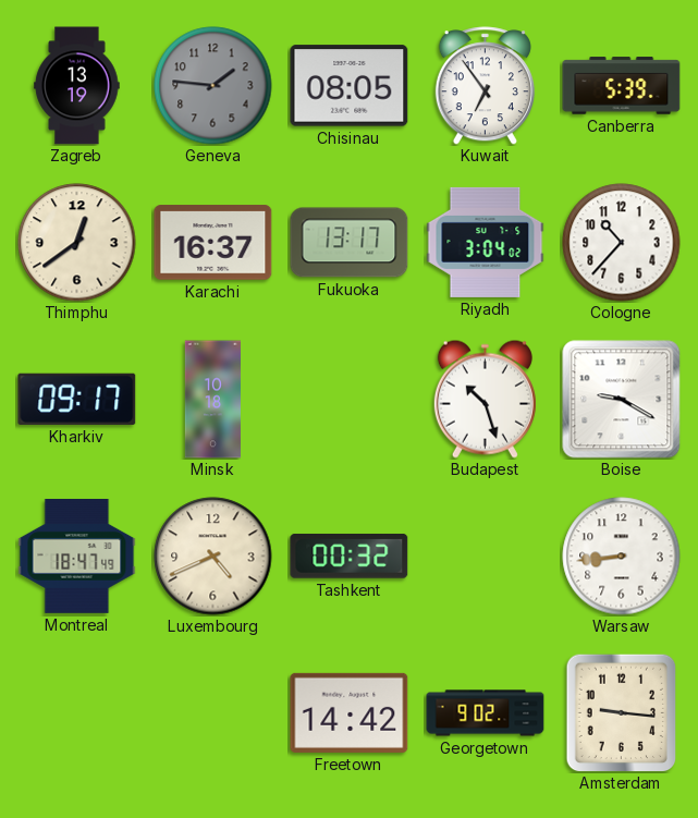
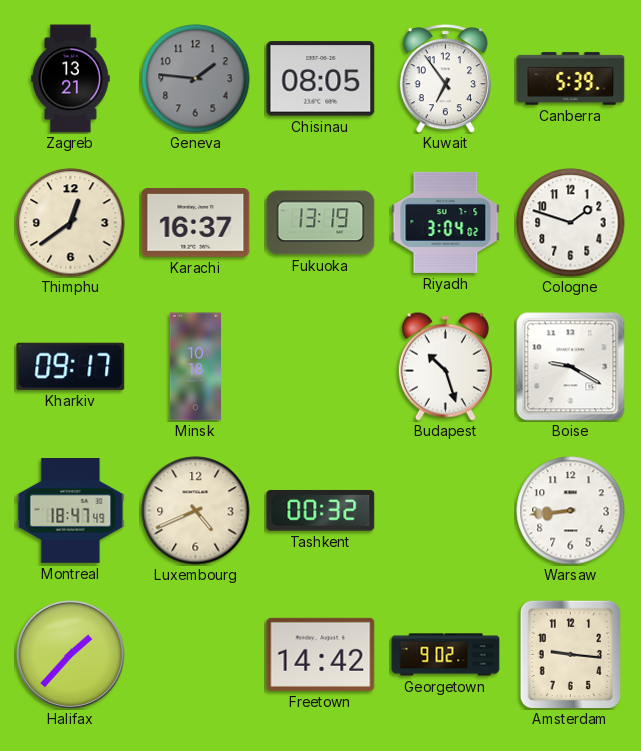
Zagreb: 13:19 -> 13:21 (71, 79)
Fukuoka: 13:17 -> 13:19 (321, 223)
Cologne: 10:37 -> 1:48 (571, 223)
Halifax: none -> 1:37 (70, 654)
